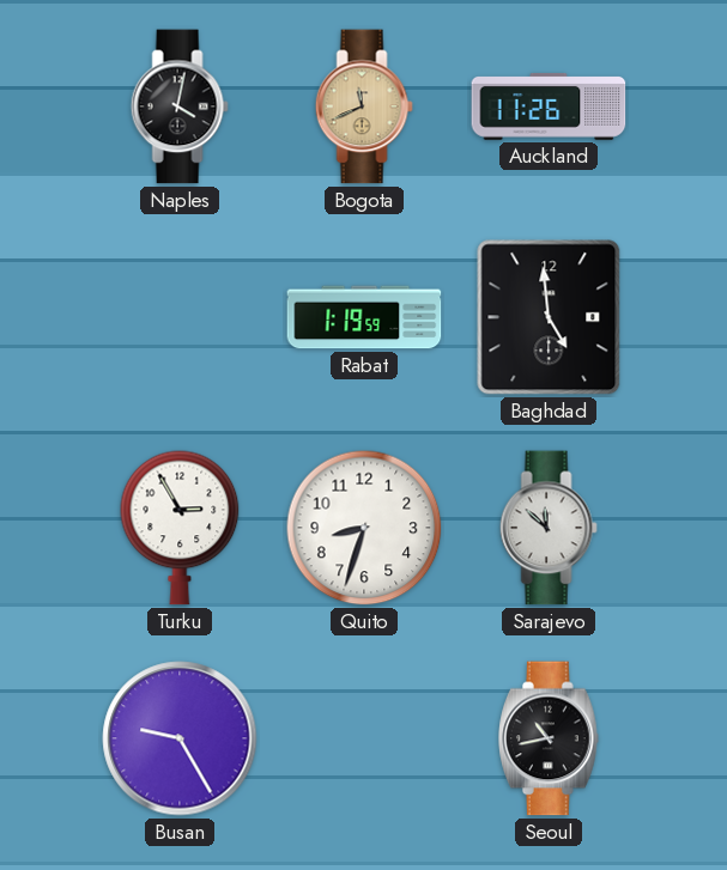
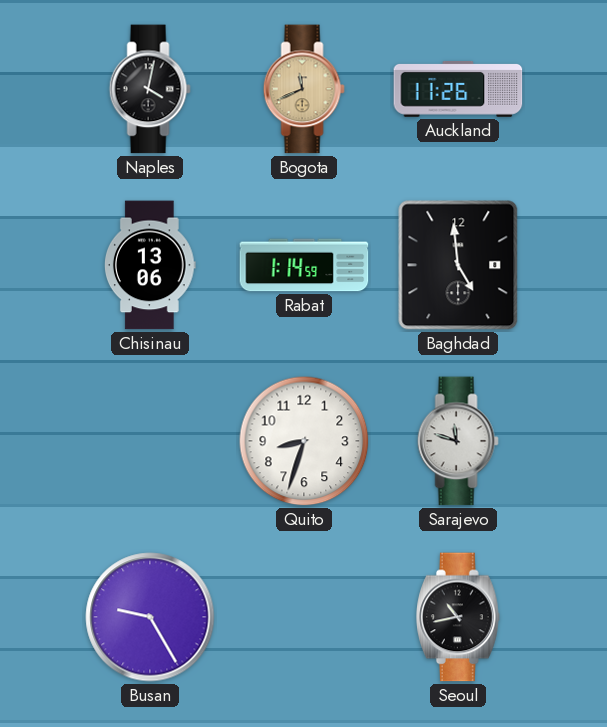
Chisinau: none -> 13:06 (150, 265)
Rabat: 1:19 -> 1:14 (304, 265)
Turku: 2:55 -> none (180, 528)
Sarajevo: 11:52 -> 11:48 (458, 441)
